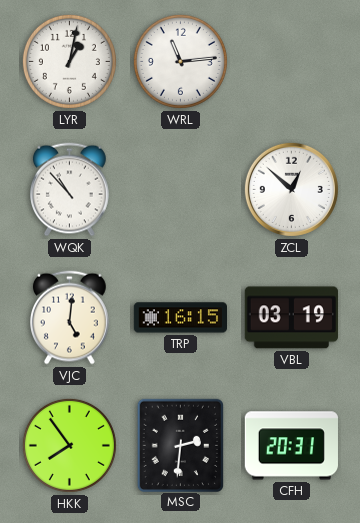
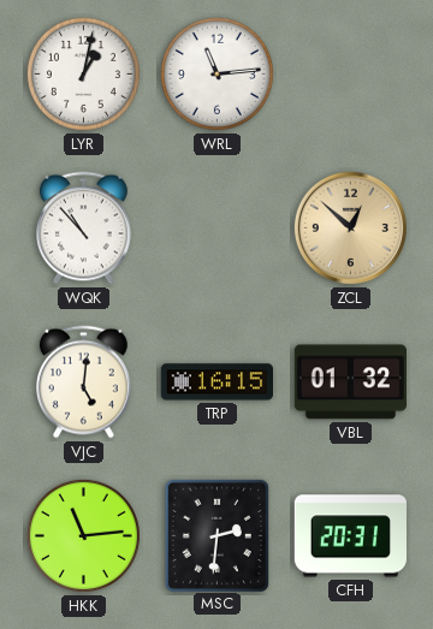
ZCL dial: white -> champagne (350, 227)
VBL: 03:19 -> 01:32 (350, 382)
HKK: 7:54 -> 11:14 (83, 535)
